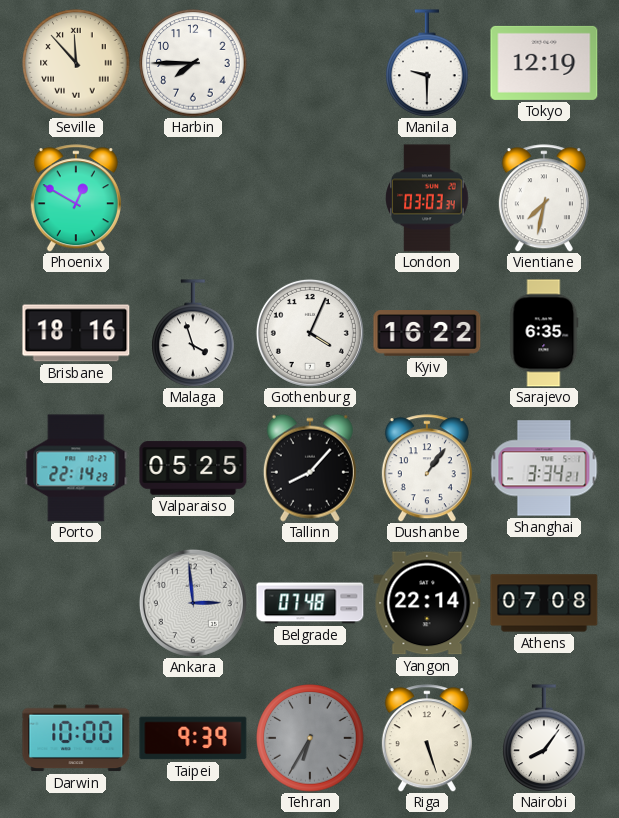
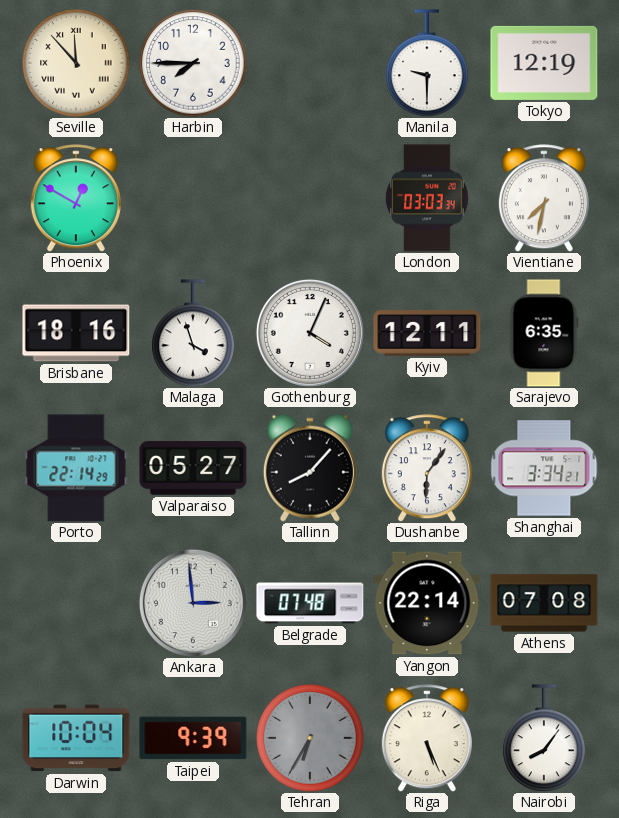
Kyiv: 16:22 -> 12:11 (427, 333)
Valparaiso: 05:25 -> 05:27 (193, 468)
Dushanbe: 1:06 -> 6:06 (427, 468)
Darwin: 10:00 -> 10:04 (76, 738)
Riga: 5:27 -> 5:26 (427, 738)
